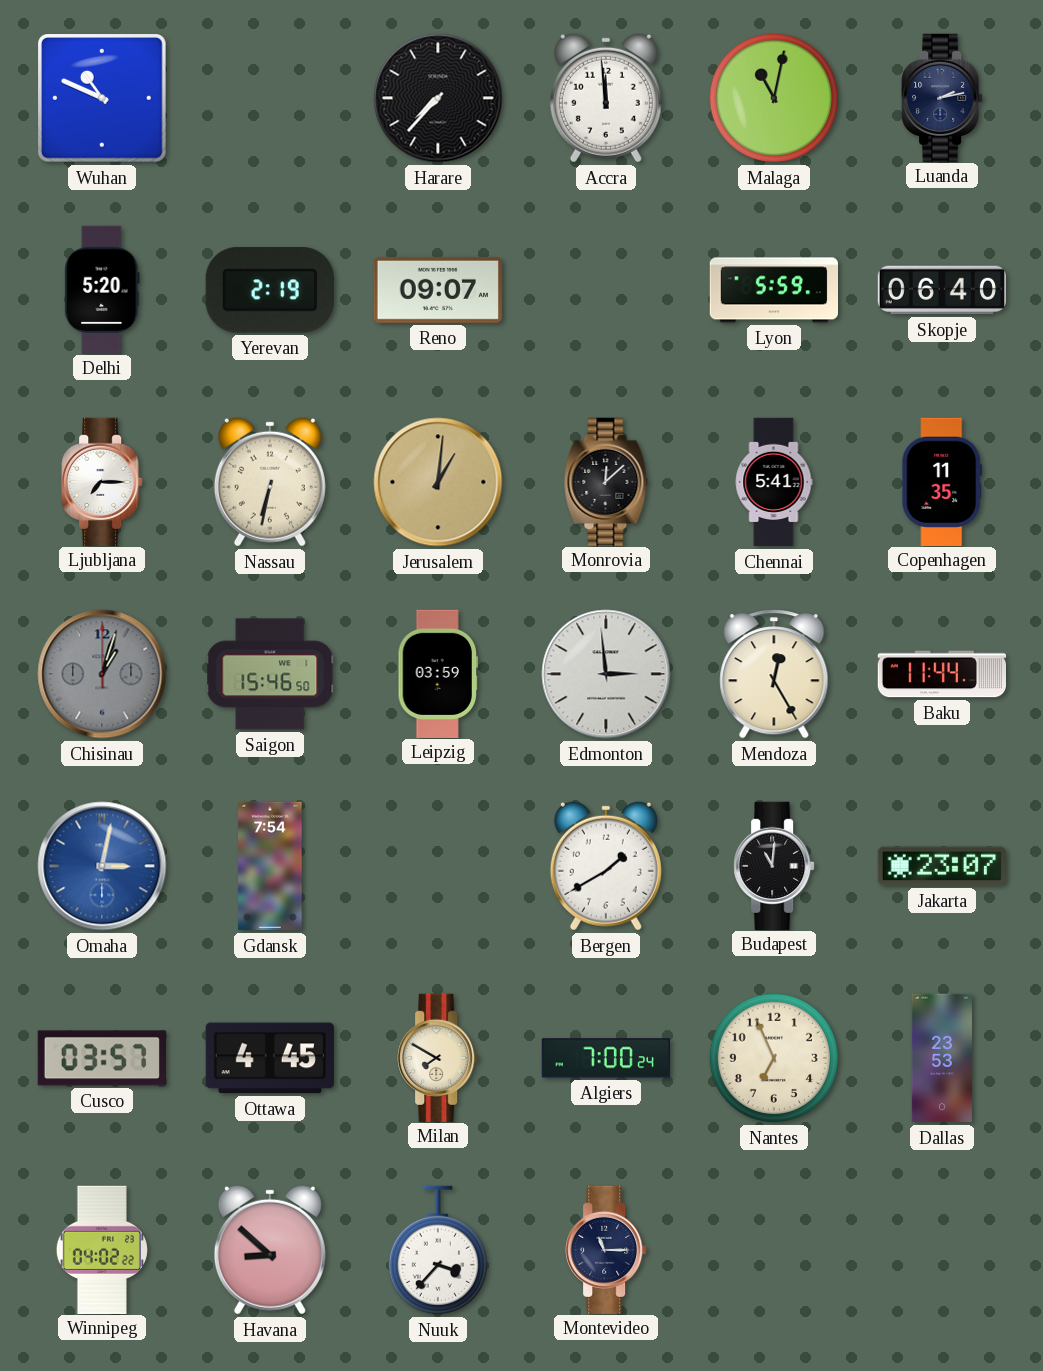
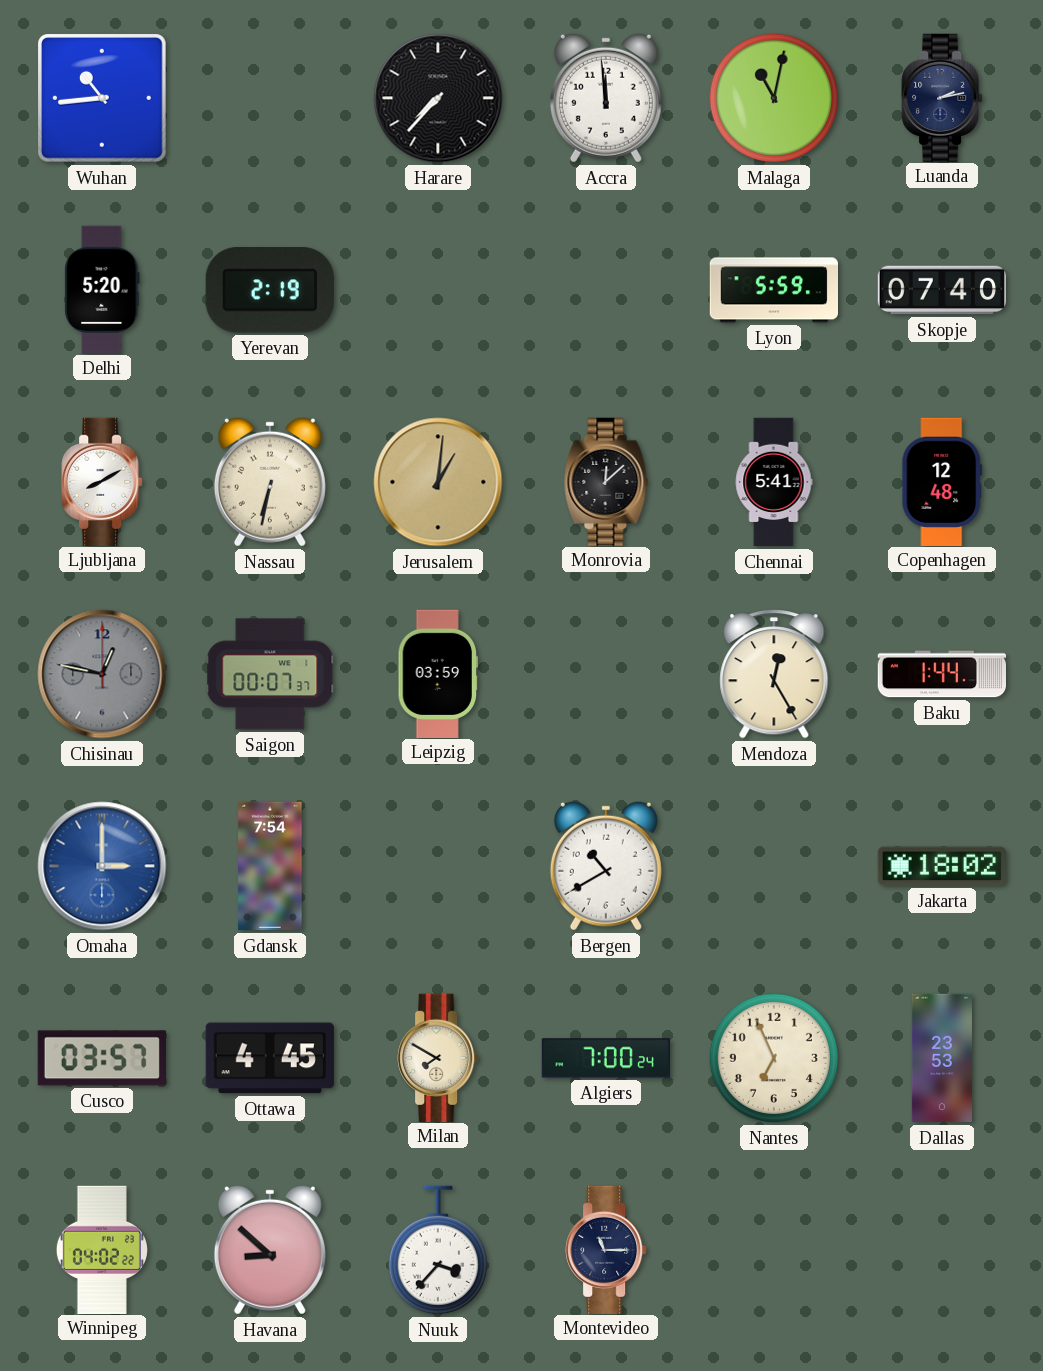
Wuhan: 10:49 -> 10:44 (103, 99)
Reno: 09:07 -> none (438, 290)
Skopje: 06:40 -> 07:40 (941, 290)
Ljubljana: 7:15 -> 8:10 (102, 481)
Copenhagen: 11:35 -> 12:48 (942, 481)
Chisinau: 1:03 -> 12:47 (102, 674)
Saigon: 15:46 -> 00:07 (270, 674)
Edmonton: 2:59 -> none (606, 674)
Baku: 11:44 -> 1:44 (941, 674)
Omaha: 3:02 -> 3:00 (102, 866)
Bergen: 1:40 -> 10:40 (606, 866)
Budapest: 11:01 -> none (774, 865)
Jakarta: 23:07 -> 18:02 (942, 866)
